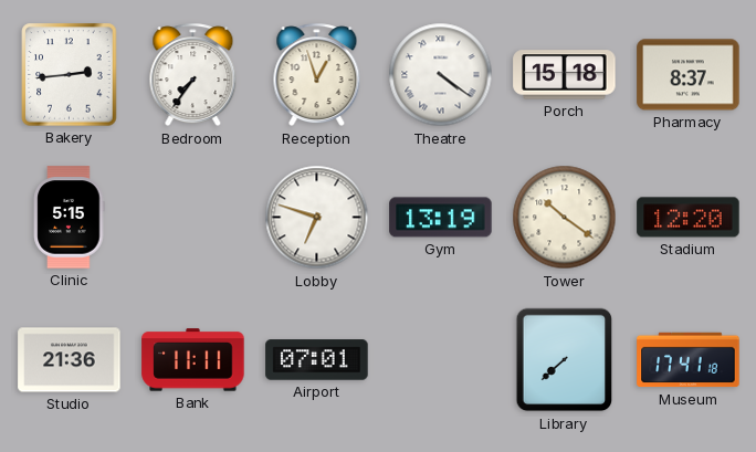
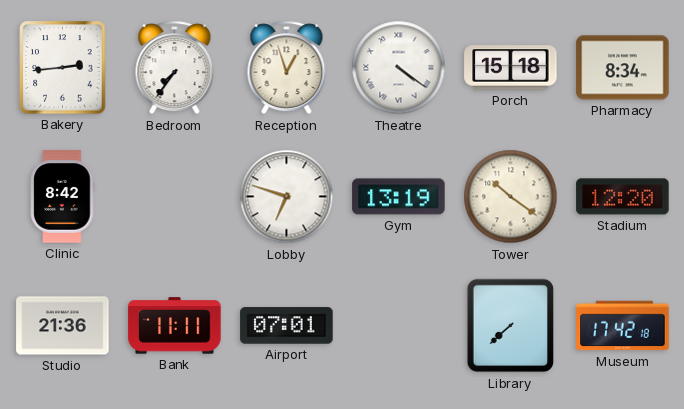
Pharmacy: 8:37 -> 8:34 (623, 68)
Clinic: 5:15 -> 8:42 (63, 197)
Museum: 17:41 -> 17:42 (623, 326)
